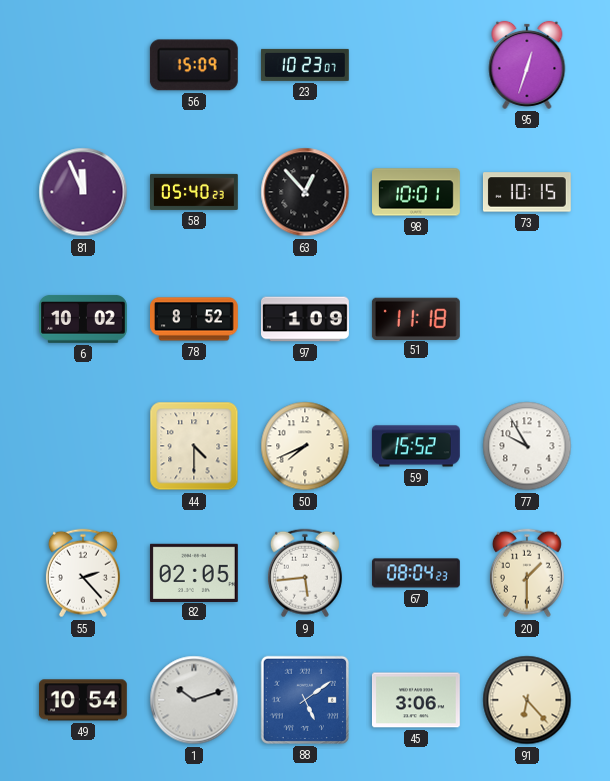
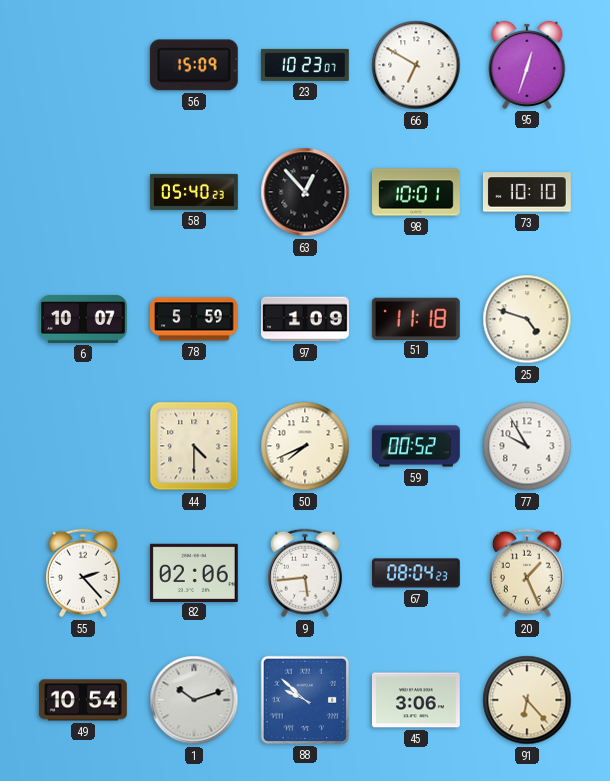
66: none -> 6:50 (416, 65)
81: 11:56 -> none (83, 192)
73: 10:15 -> 10:10 (527, 192)
6: 10:02 -> 10:07 (84, 319)
78: 8:52 -> 5:59 (195, 319)
25: none -> 4:48 (527, 319)
59: 15:52 -> 00:52 (416, 446)
82: 02:05 -> 02:06 (194, 572)
20: 1:30 -> 1:26 (527, 573)
88: 5:09 -> 9:52 (305, 700)
